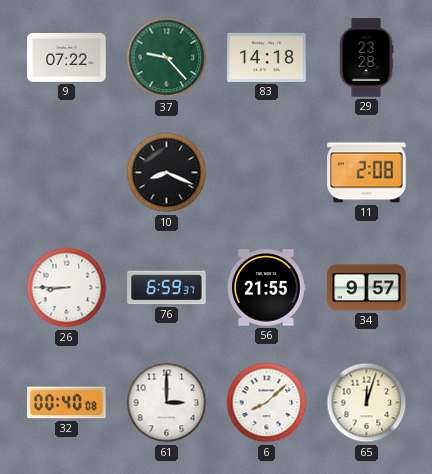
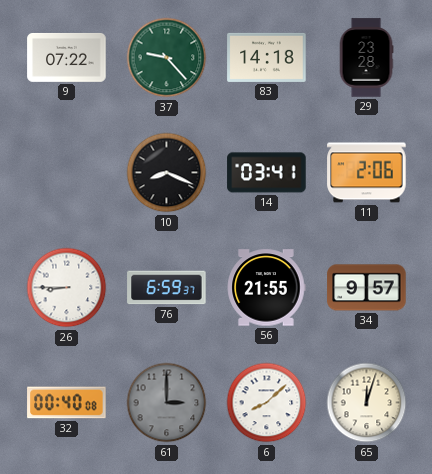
14: none -> 03:41 (267, 173)
11: 2:08 -> 2:06 (367, 173)
61 dial: white -> grey (167, 403)
